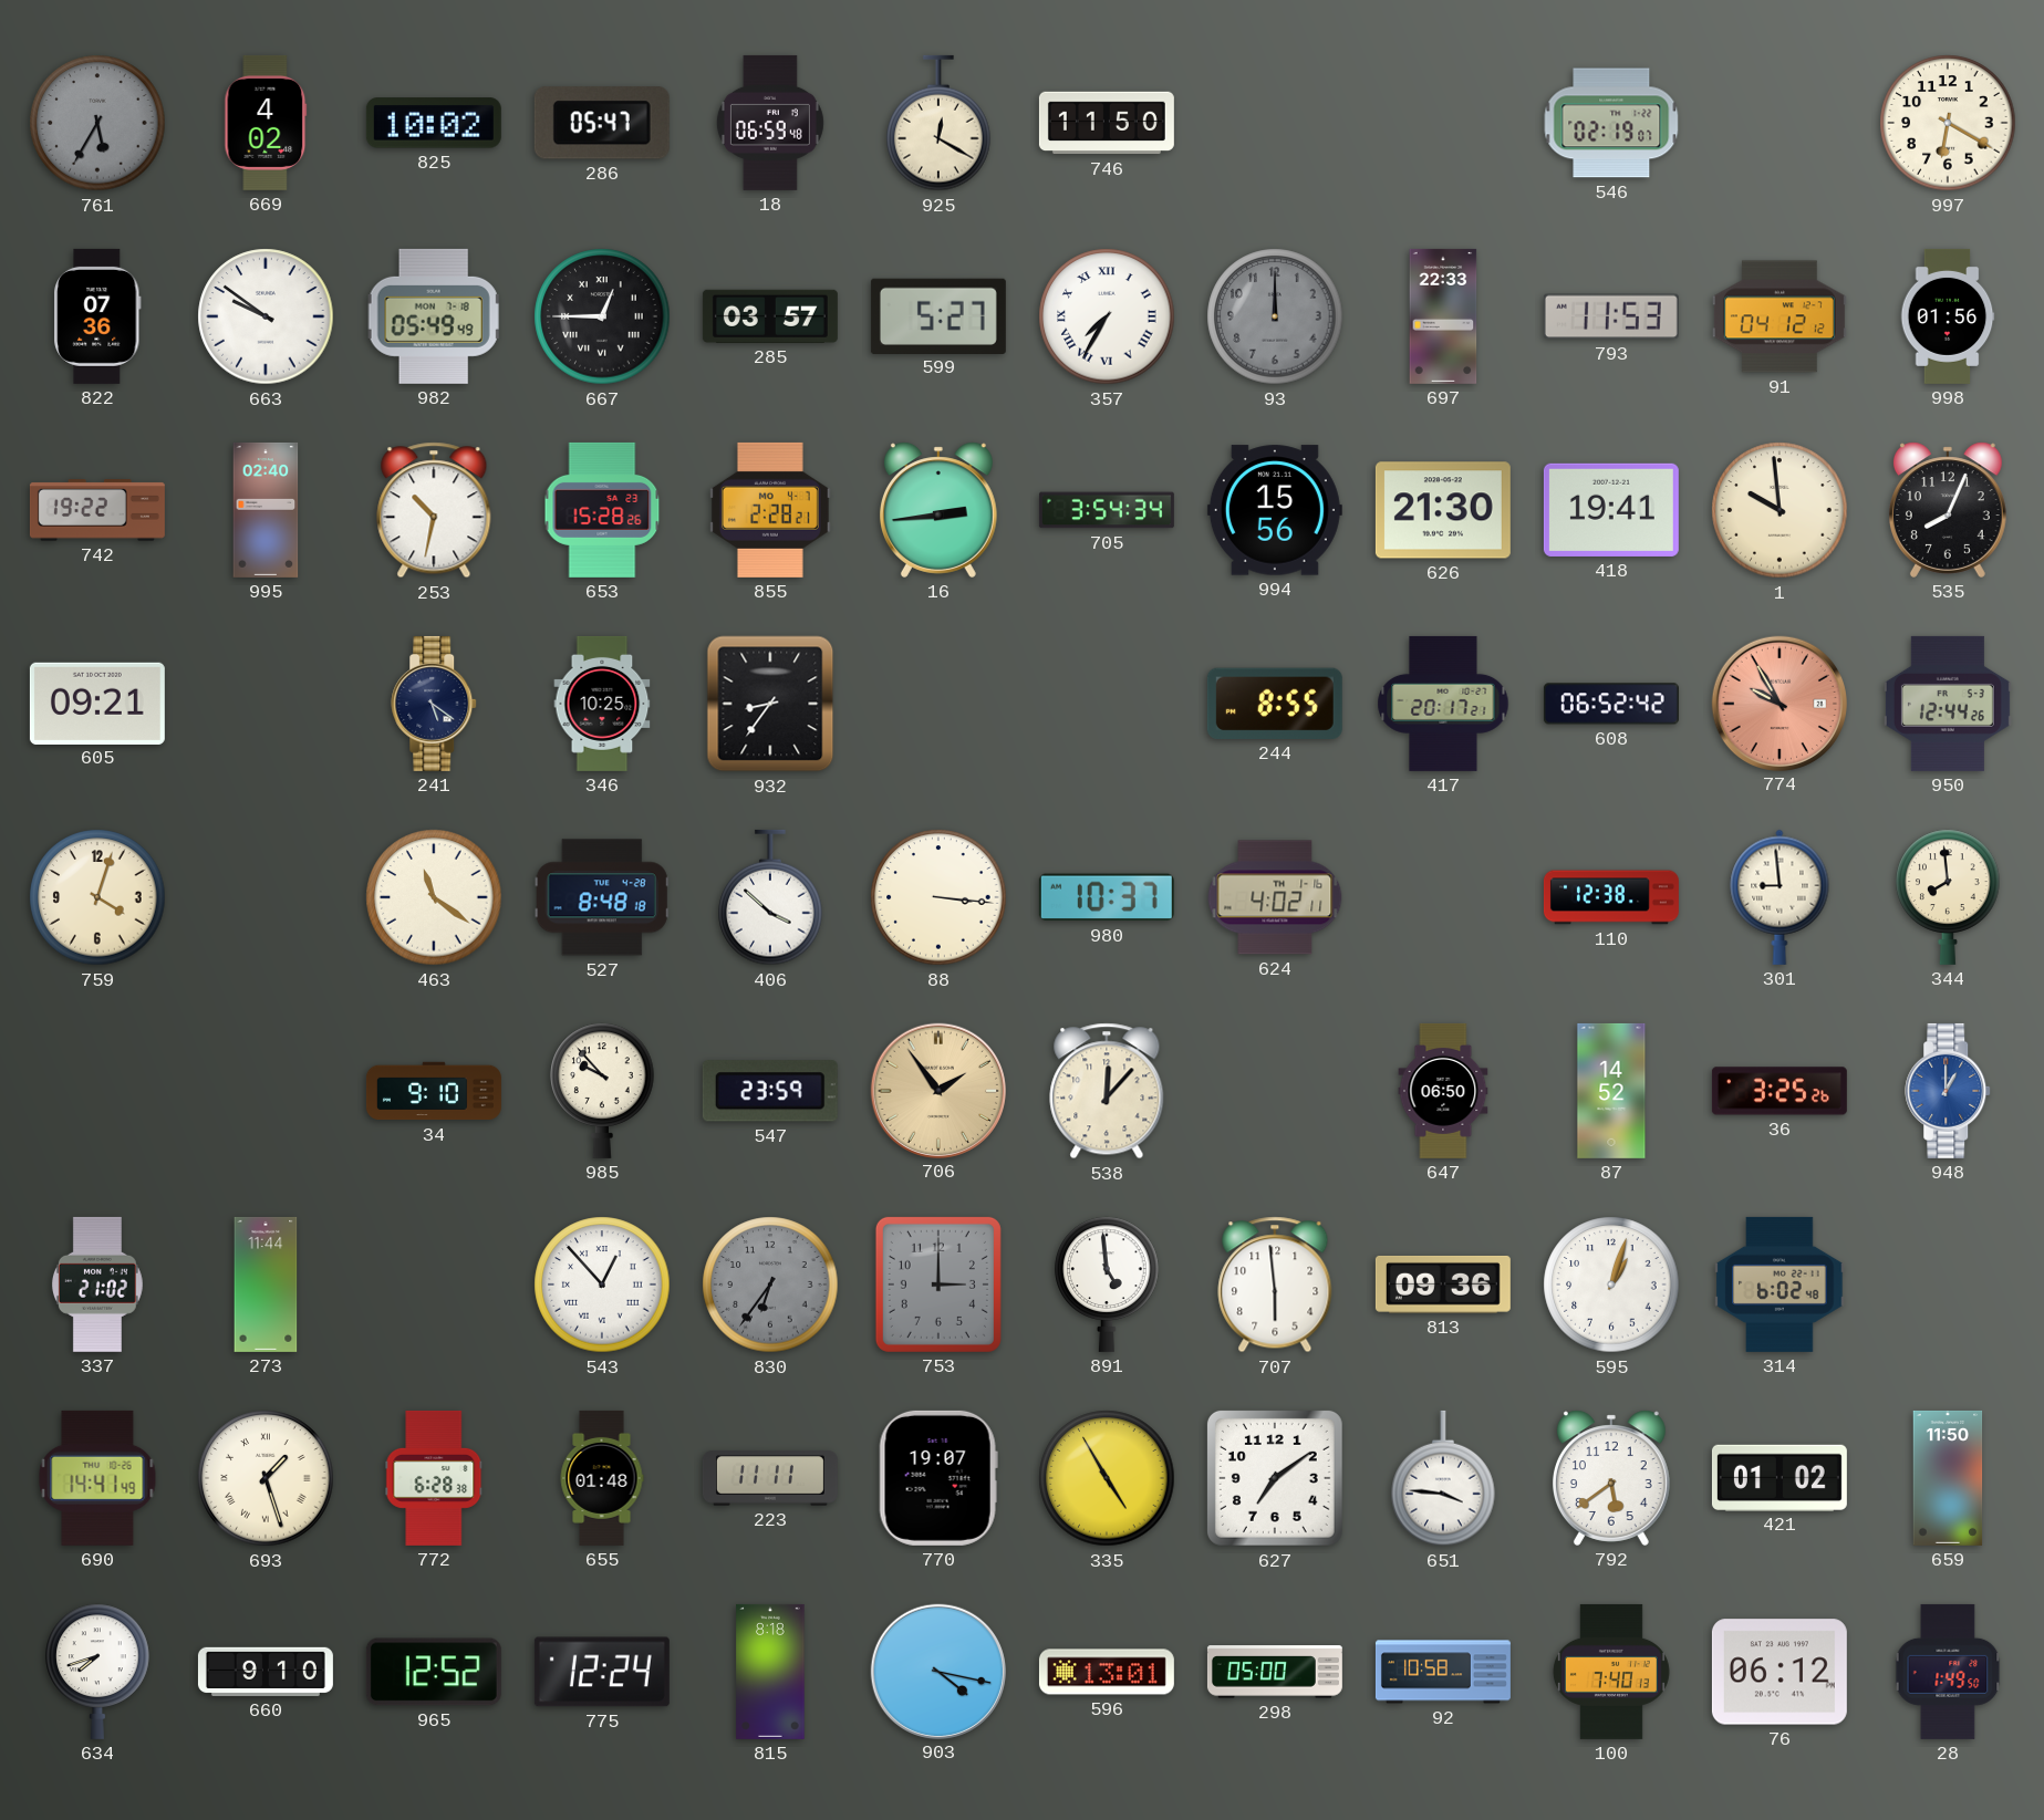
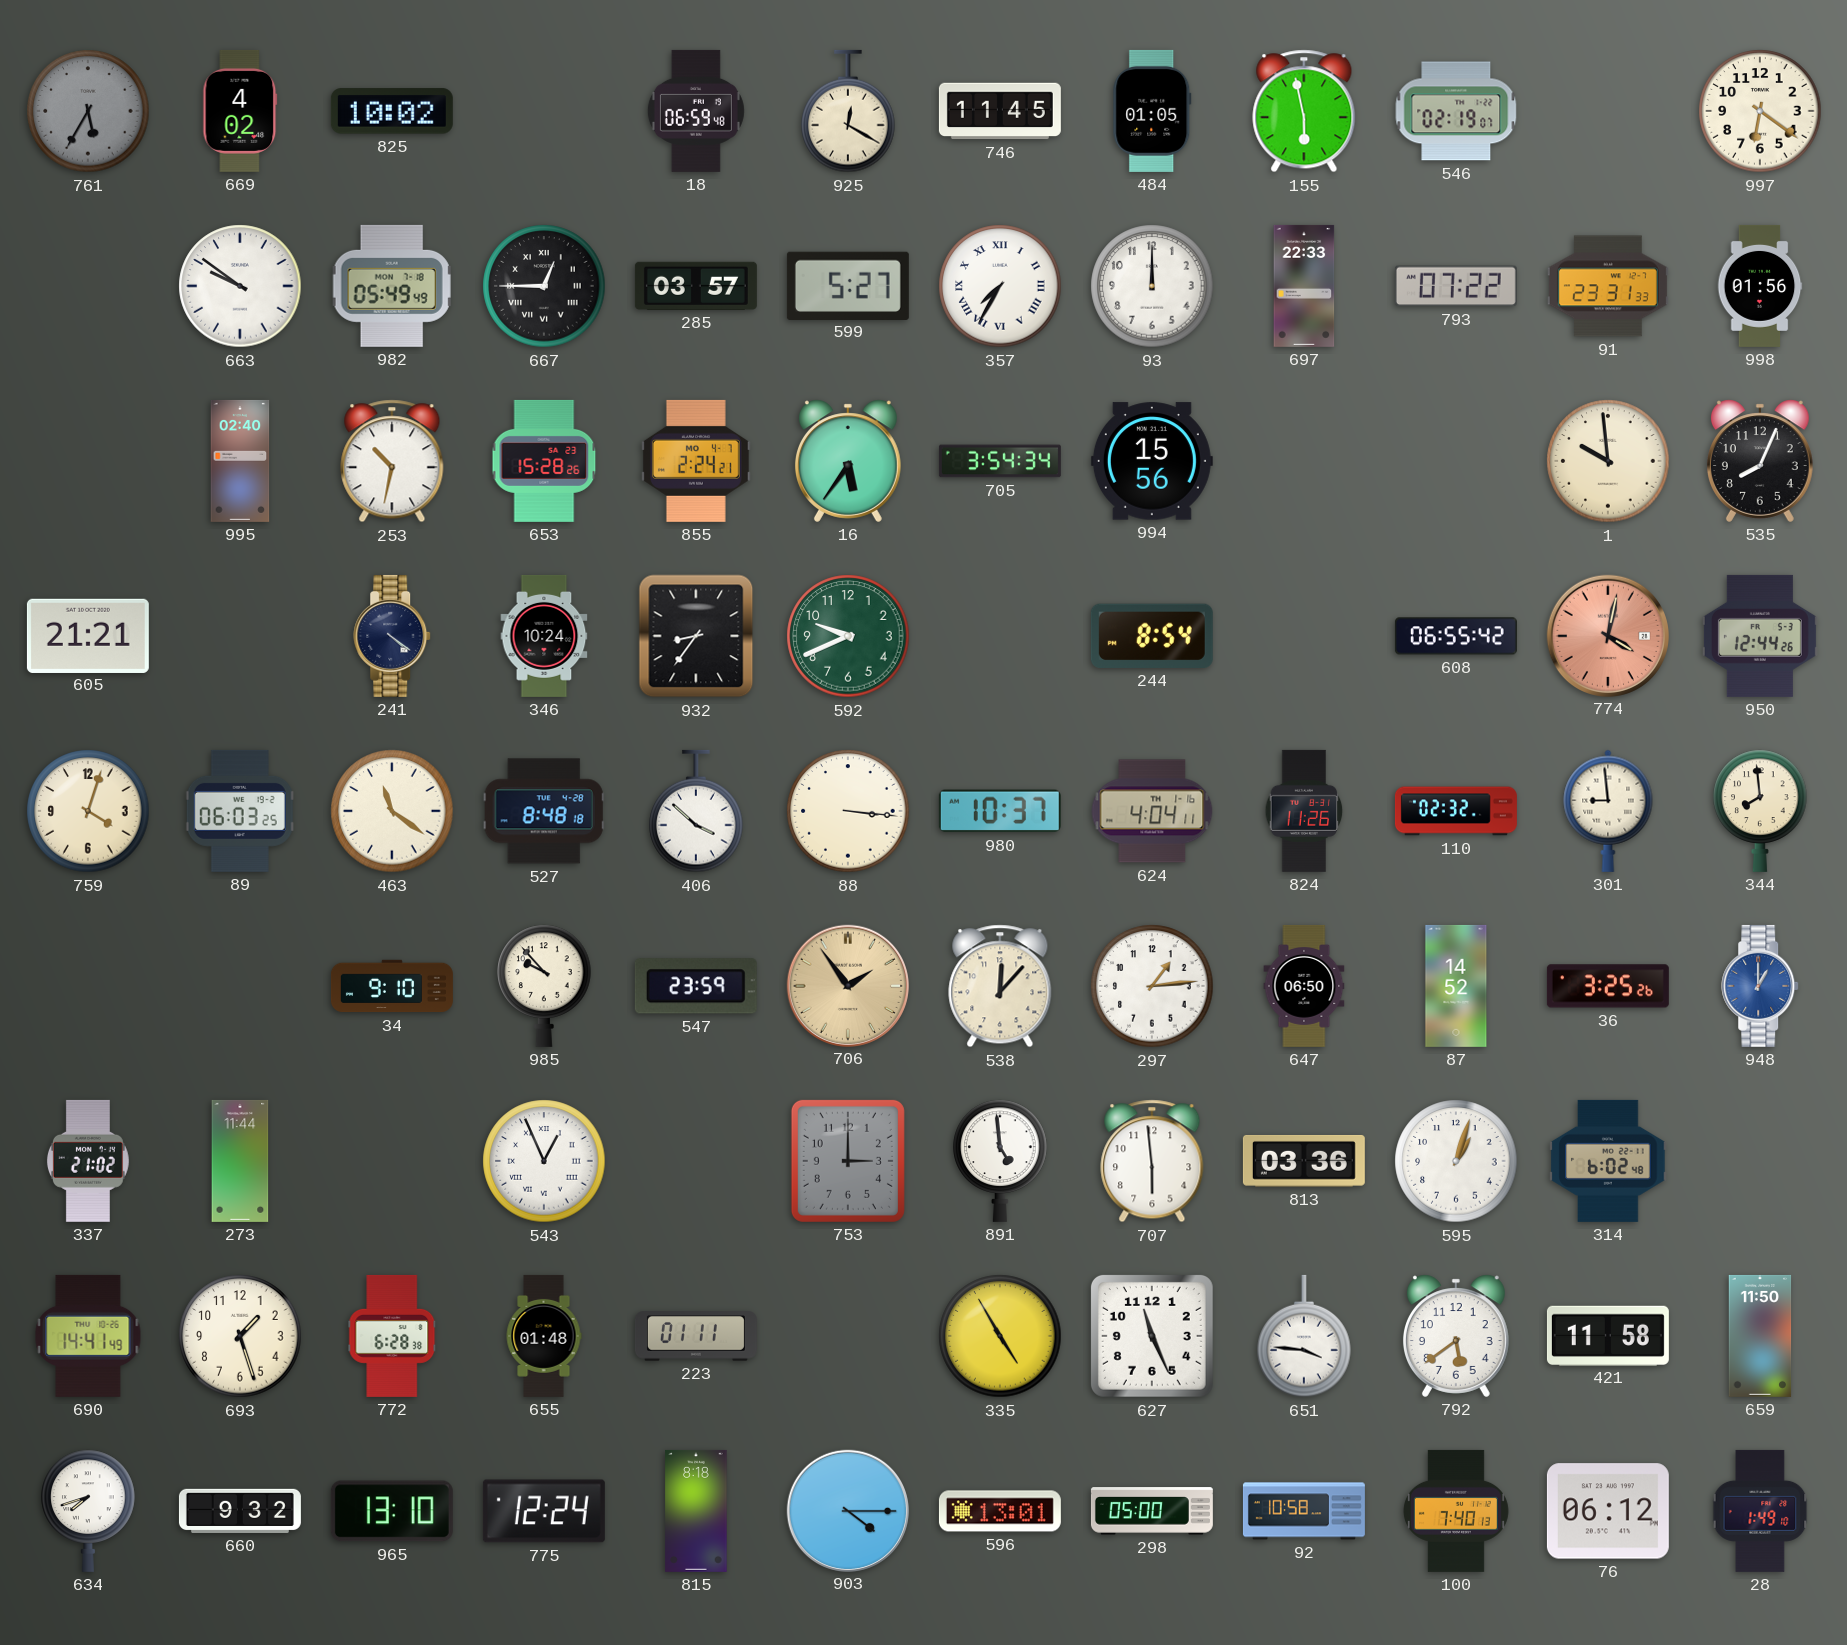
286: 05:47 -> none (602, 123)
746: 11:50 -> 11:45 (1000, 111)
484: none -> 01:05 (1152, 111)
155: none -> 5:58 (1304, 111)
997: 6:20 -> 6:21 (1760, 111)
822: 07:36 -> none (97, 316)
93 dial: grey -> white (1152, 286)
793: 11:53 -> 07:22 (1456, 286)
91: 04:12 -> 23:31 (1608, 286)
742: 19:22 -> none (97, 510)
855: 2:28 -> 2:24 (696, 461)
16: 2:44 -> 5:36 (848, 461)
626: 21:30 -> none (1443, 510)
418: 19:41 -> none (1611, 510)
605: 09:21 -> 21:21 (88, 635)
241: 5:21 -> 4:21 (393, 636)
346: 10:25 -> 10:24 (544, 636)
592: none -> 9:41 (848, 636)
244: 8:55 -> 8:54 (1152, 636)
417: 20:17 -> none (1443, 704)
608: 06:52 -> 06:55 (1456, 636)
774: 9:55 -> 4:02 (1607, 635)
89: none -> 06:03 (240, 811)
624: 4:02 -> 4:04 (1152, 811)
824: none -> 11:26 (1304, 811)
110: 12:38 -> 02:32 (1456, 811)
297: none -> 1:14 (1152, 986)
543: 12:53 -> 12:56 (544, 1161)
830: 6:36 -> none (770, 1285)
813: 09:36 -> 03:36 (1304, 1161)
693 numerals: Roman -> Arabic (240, 1336)
223: 11:11 -> 01:11 (696, 1336)
770: 19:07 -> none (938, 1478)
627: 7:09 -> 11:26 (1152, 1336)
421: 01:02 -> 11:58 (1608, 1335)
660: 9:10 -> 9:32 (240, 1511)
965: 12:52 -> 13:10 (392, 1511)
903: 4:17 -> 4:15 (847, 1510)
28: 1:49:50 -> 1:49:10 (1760, 1511)
